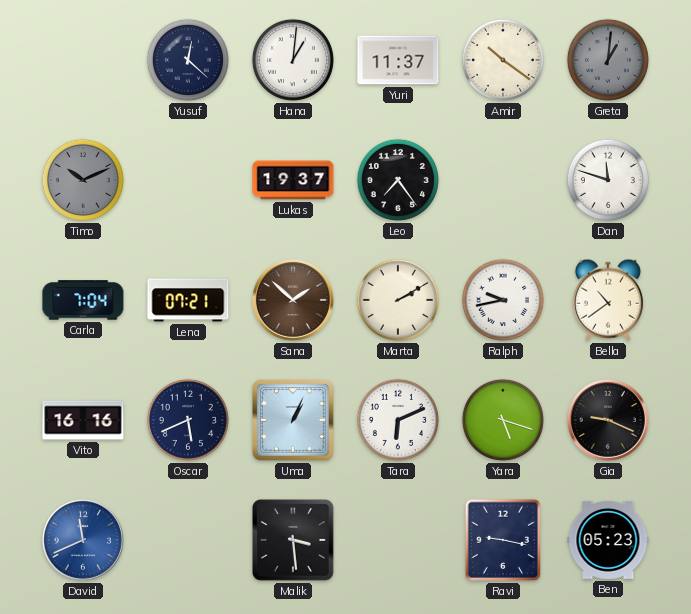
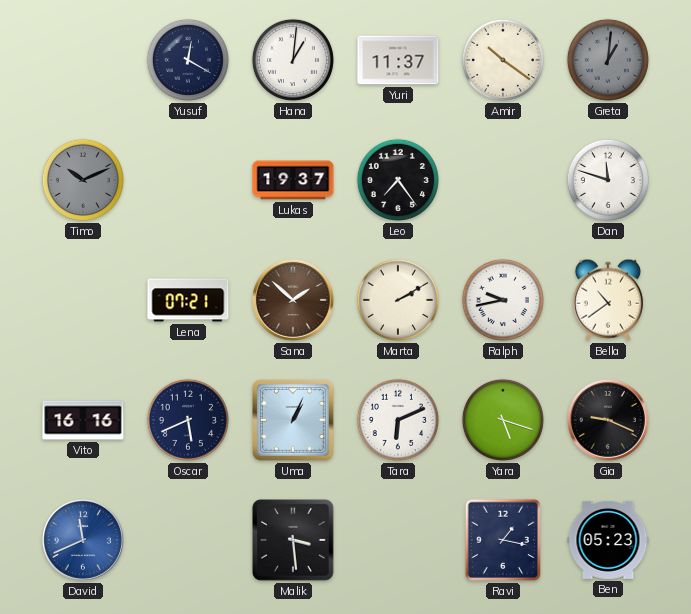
Yusuf: 12:22 -> 12:20 (188, 60)
Carla: 7:04 -> none (83, 300)
Ravi: 9:17 -> 1:17 (503, 540)
